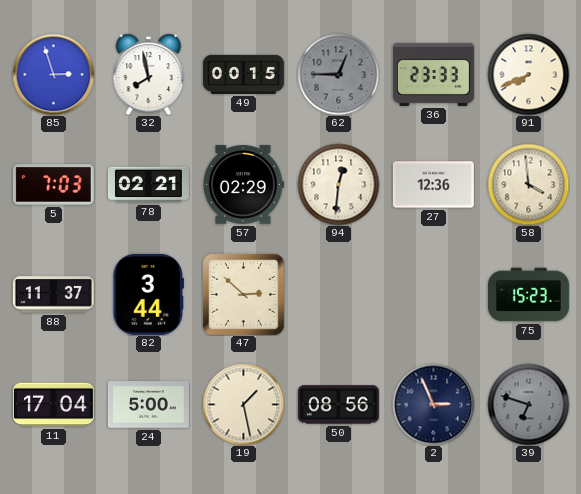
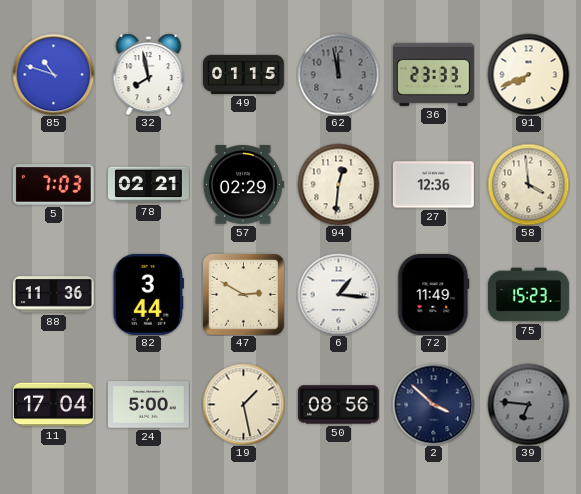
85: 2:57 -> 10:48 (53, 74)
49: 00:15 -> 01:15 (243, 74)
62: 12:45 -> 11:58 (338, 74)
88: 11:37 -> 11:36 (53, 295)
47: 2:52 -> 2:50 (244, 295)
6: none -> 1:16 (338, 294)
72: none -> 11:49 (434, 294)
2: 2:56 -> 3:52 (433, 404)
39: 6:48 -> 6:46 (528, 404)
